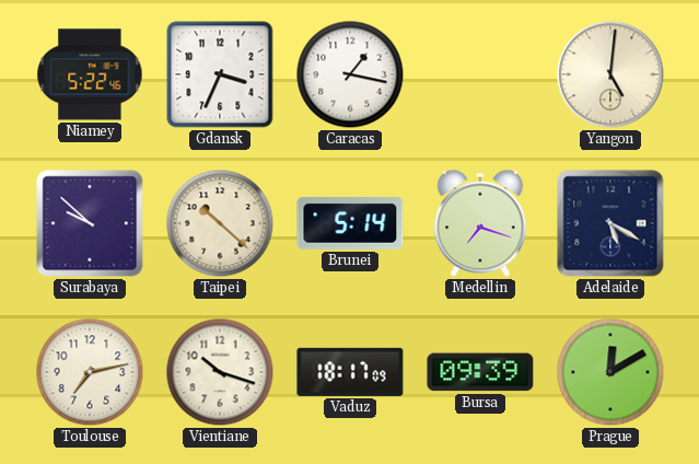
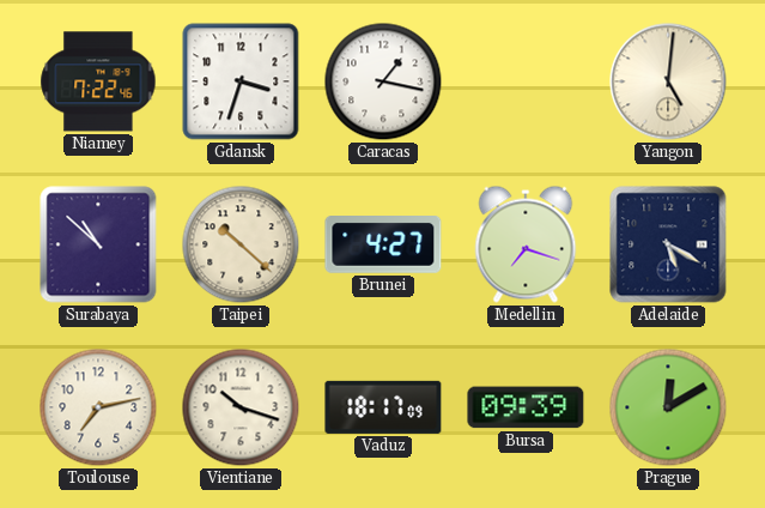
Niamey: 5:22 -> 7:22 (98, 81)
Gdansk: 3:34 -> 3:33 (241, 81)
Surabaya: 9:52 -> 10:52 (98, 244)
Brunei: 5:14 -> 4:27 (383, 246)
